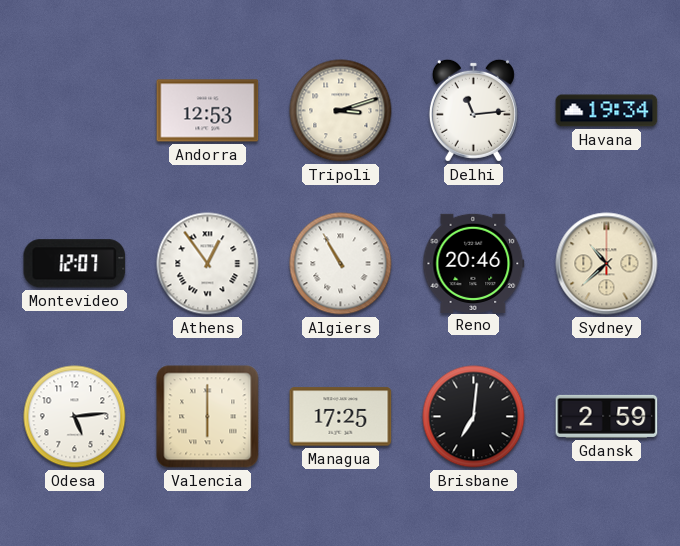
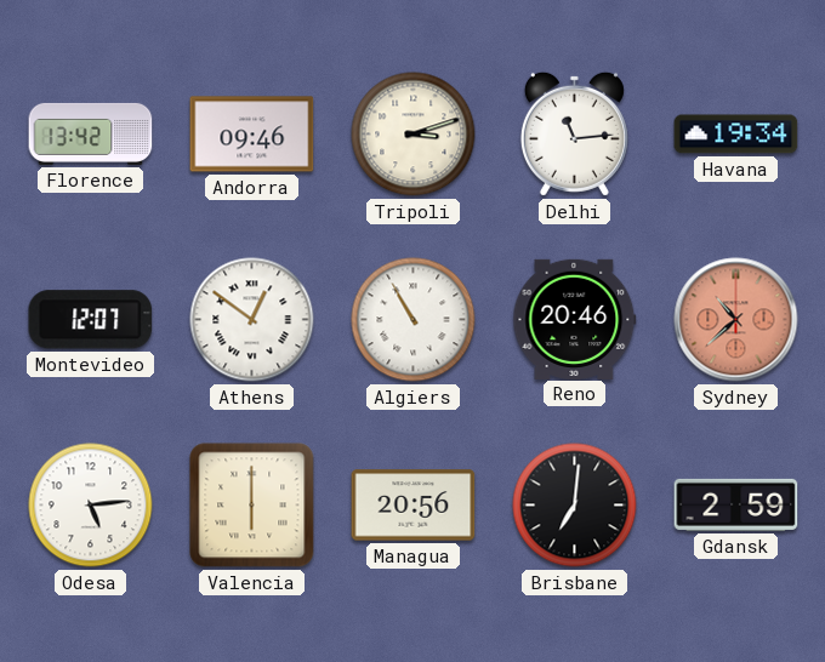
Florence: none -> 13:42 (91, 133)
Andorra: 12:53 -> 09:46 (252, 135)
Athens: 12:54 -> 12:51 (252, 320)
Sydney dial: cream -> salmon (736, 320)
Managua: 17:25 -> 20:56 (414, 506)
